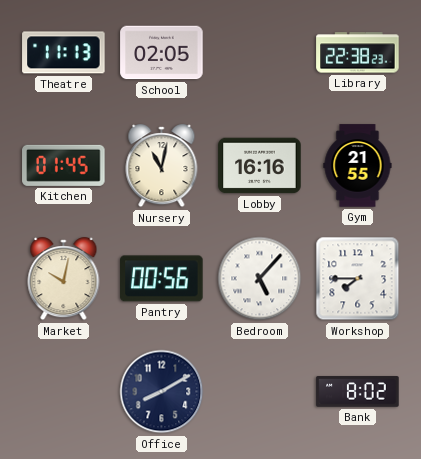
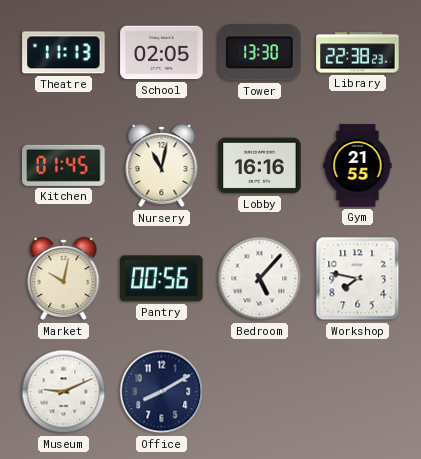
Tower: none -> 13:30 (260, 53)
Workshop: 7:45 -> 7:47 (358, 279)
Museum: none -> 9:11 (64, 392)
Bank: 8:02 -> none (358, 392)
